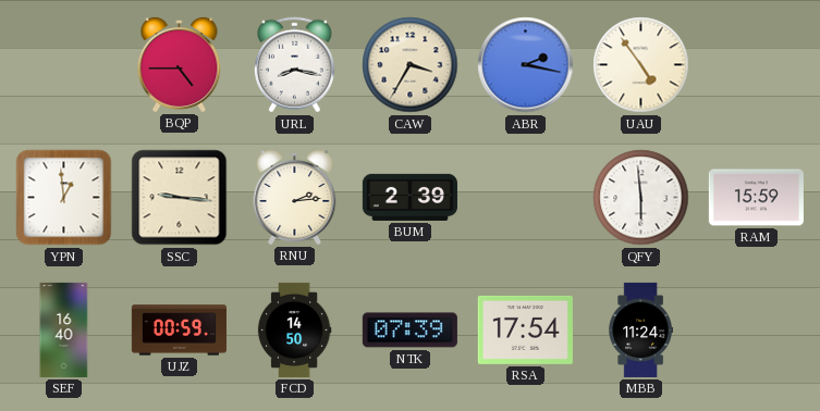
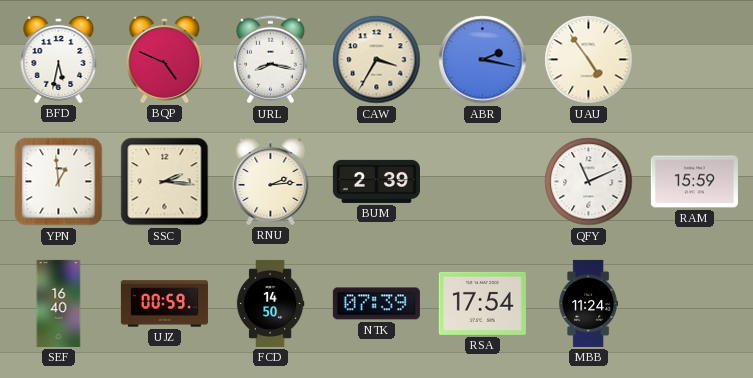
BFD: none -> 5:32 (59, 59)
BQP: 4:45 -> 4:49 (165, 59)
SSC: 9:16 -> 2:16 (165, 182)
QFY: 5:59 -> 11:11 (589, 182)
